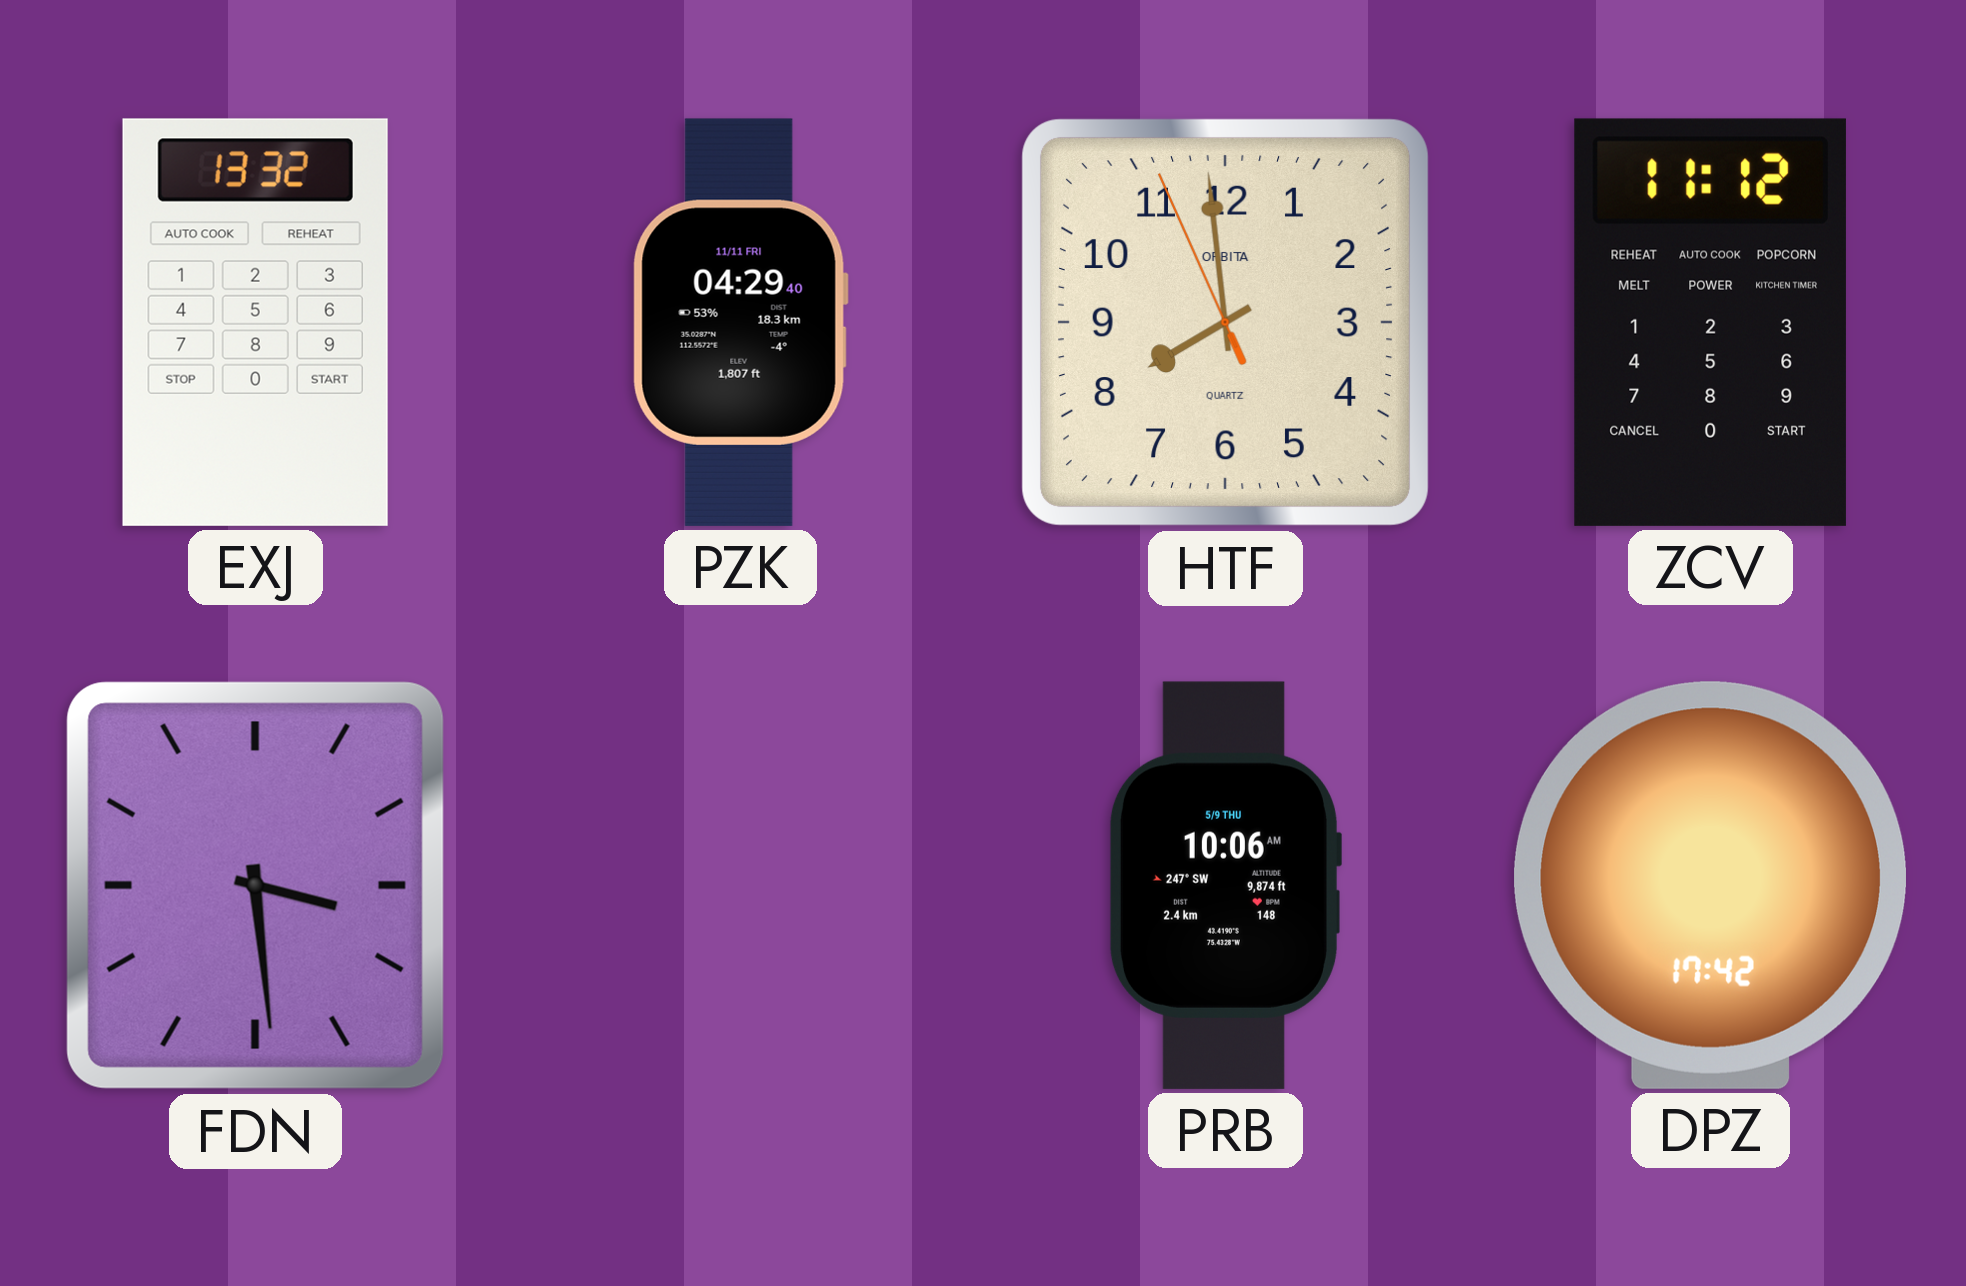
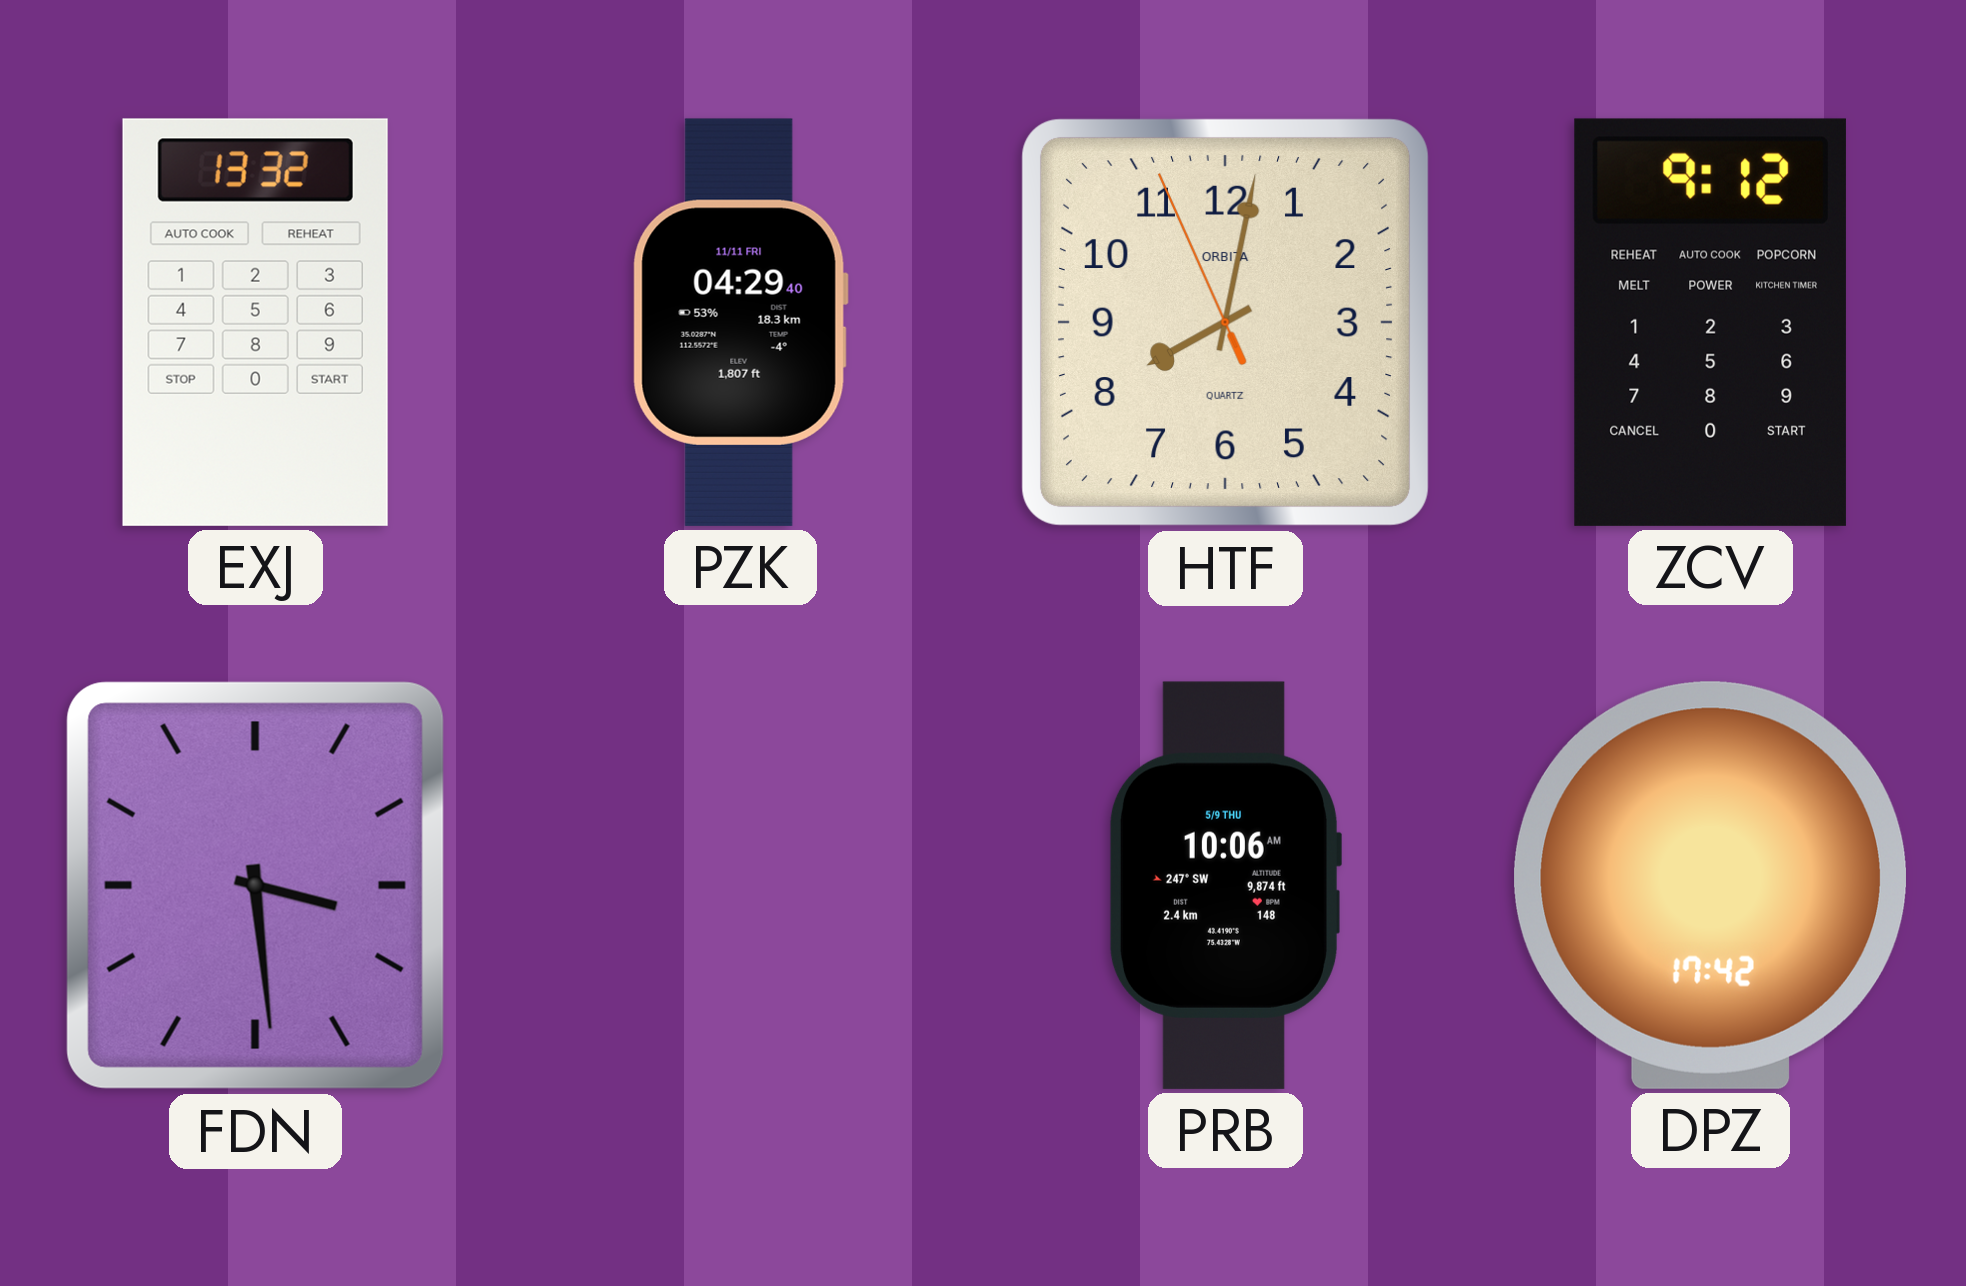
HTF: 7:58 -> 8:01 (1225, 322)
ZCV: 11:12 -> 9:12 (1710, 322)
